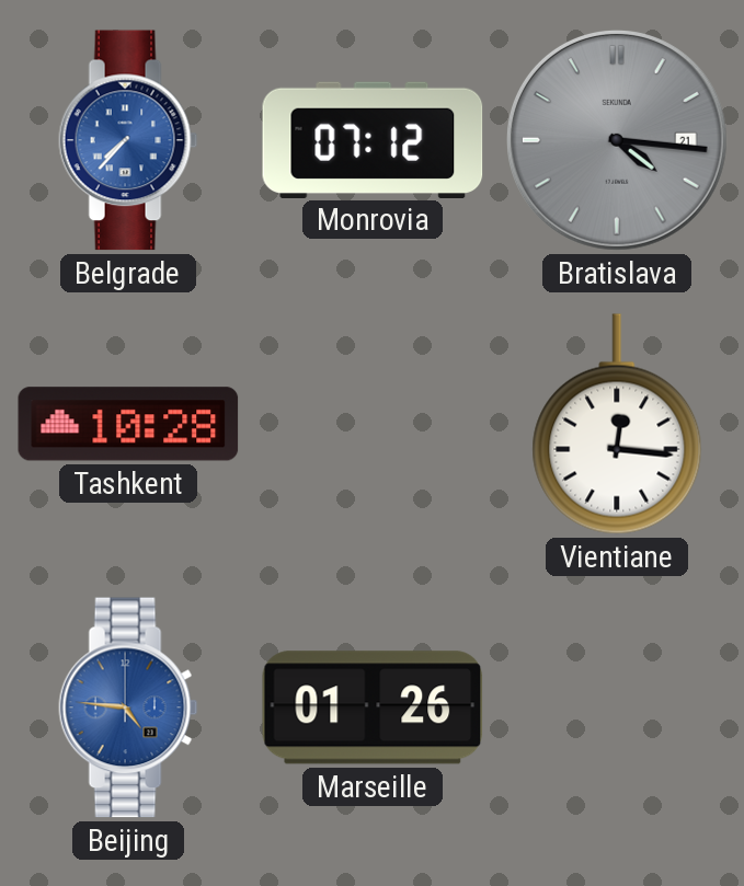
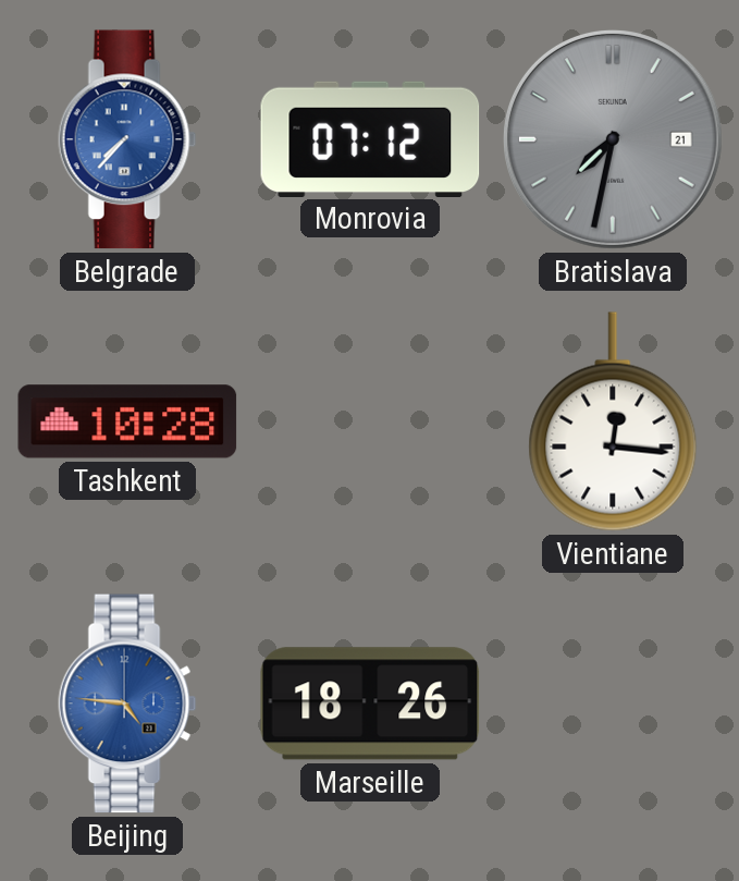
Bratislava: 4:16 -> 7:32 (614, 140)
Marseille: 01:26 -> 18:26 (370, 703)
